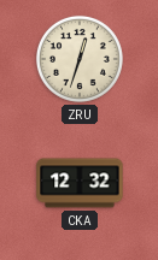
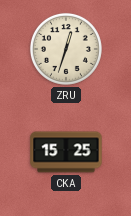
CKA: 12:32 -> 15:25 (66, 152)
